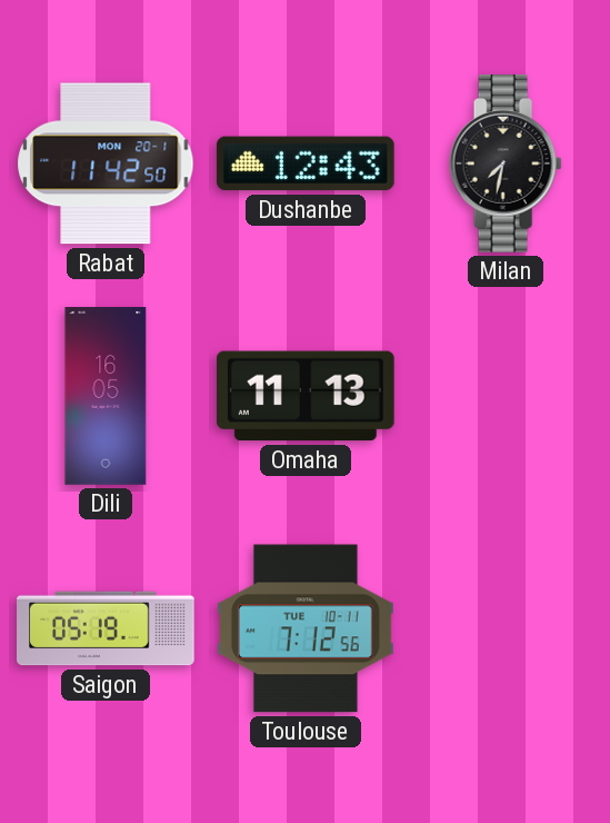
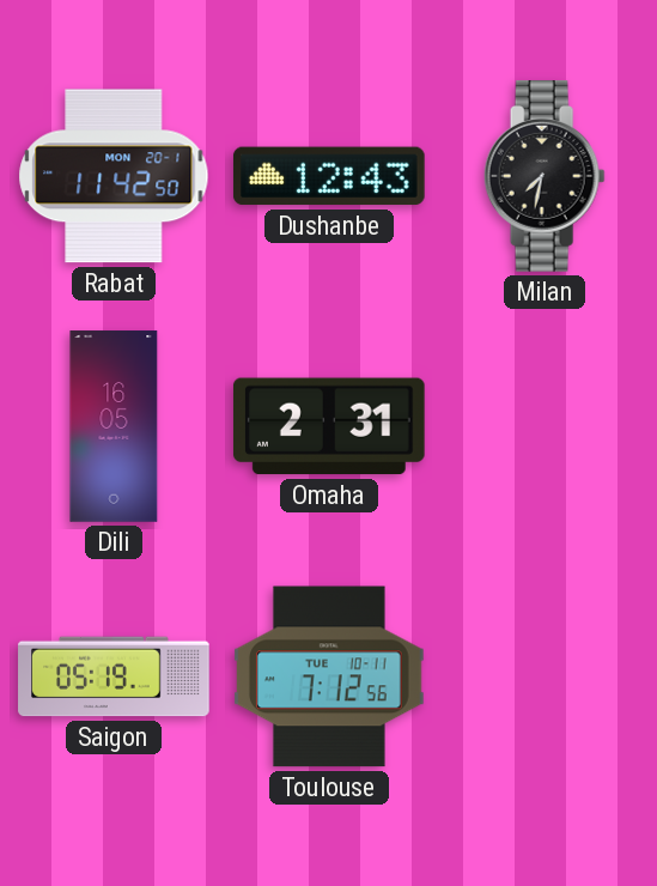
Omaha: 11:13 -> 2:31 (329, 426)
